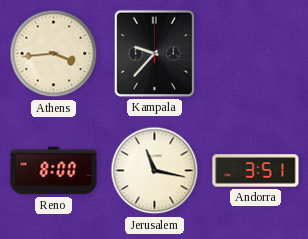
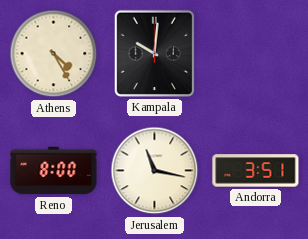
Athens: 3:44 -> 4:25 (54, 54)
Kampala: 9:37 -> 10:01 (154, 53)
